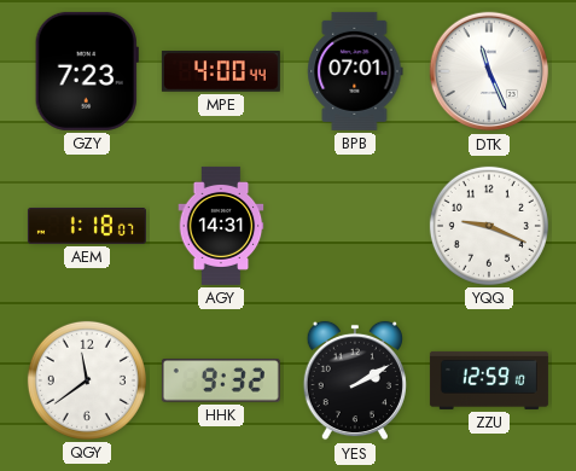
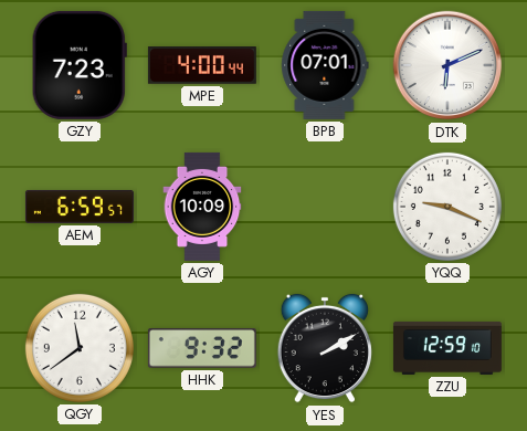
DTK: 11:26 -> 6:11 (447, 65)
AEM: 1:18 -> 6:59 (80, 207)
AGY: 14:31 -> 10:09 (202, 207)
